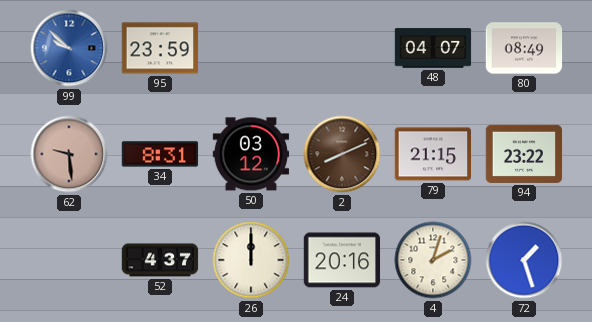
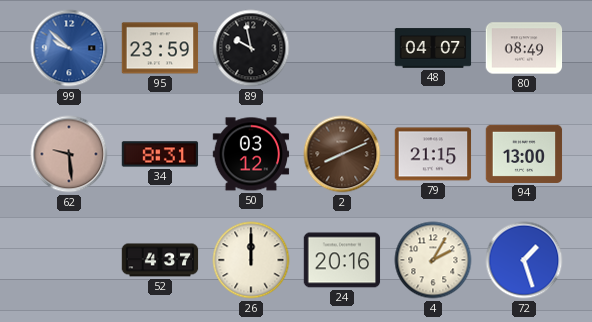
89: none -> 9:58 (251, 48)
94: 23:22 -> 13:00 (524, 154)
4: 2:03 -> 2:05 (433, 260)
